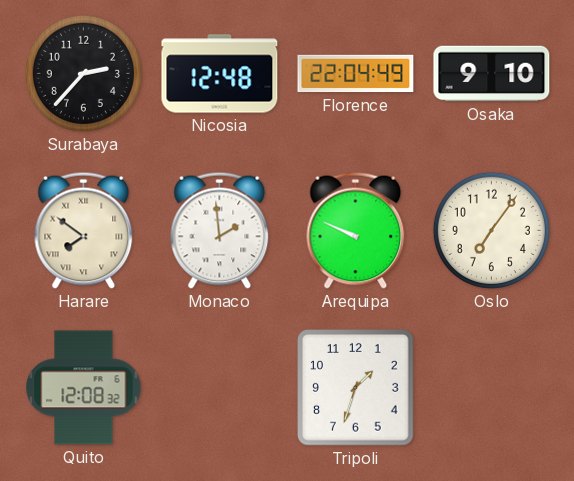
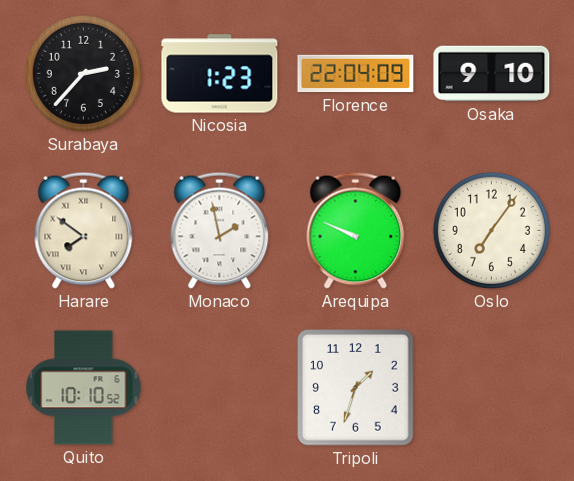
Nicosia: 12:48 -> 1:23 (220, 74)
Florence: 22:04:49 -> 22:04:09 (356, 74)
Monaco: 1:59 -> 1:58 (220, 230)
Quito: 12:08 -> 10:10 (84, 388)
